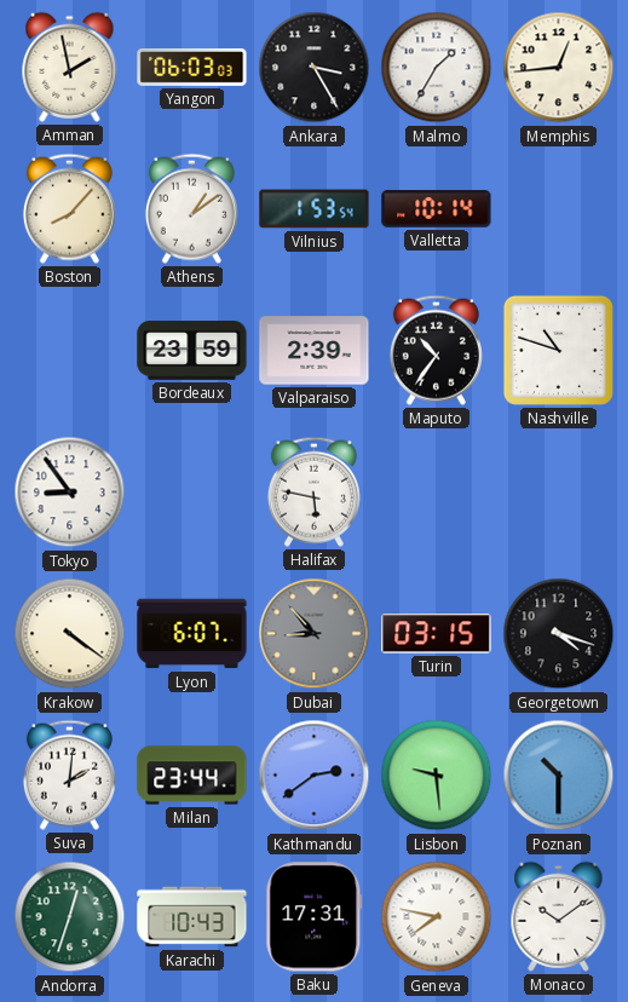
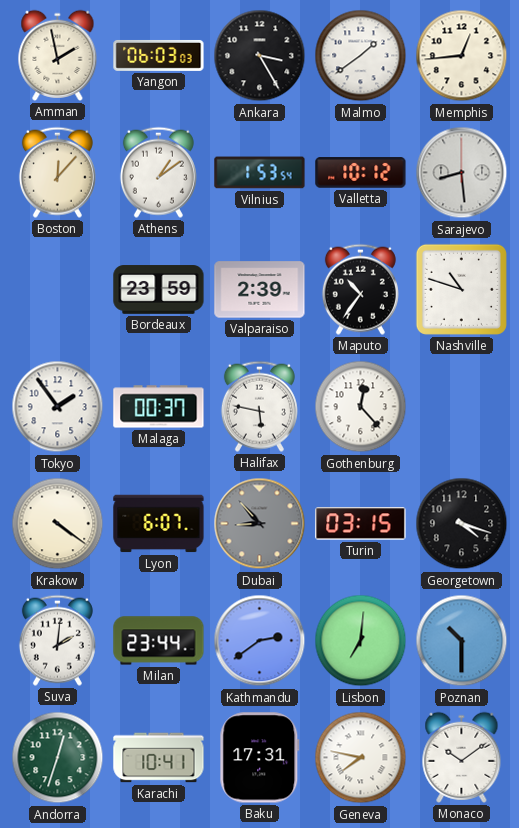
Malmo: 1:35 -> 1:39 (361, 56)
Boston: 8:07 -> 12:07 (57, 172)
Valletta: 10:14 -> 10:12 (361, 173)
Sarajevo: none -> 8:29 (462, 173)
Tokyo: 8:54 -> 1:54 (58, 407)
Malaga: none -> 00:37 (159, 407)
Gothenburg: none -> 12:23 (361, 407)
Lisbon: 9:29 -> 7:01 (361, 641)
Karachi: 10:43 -> 10:41 (159, 758)
